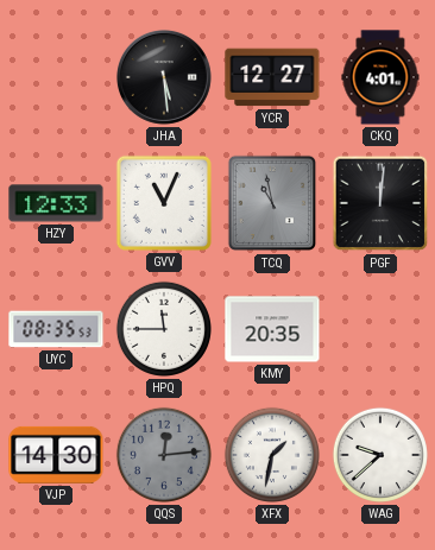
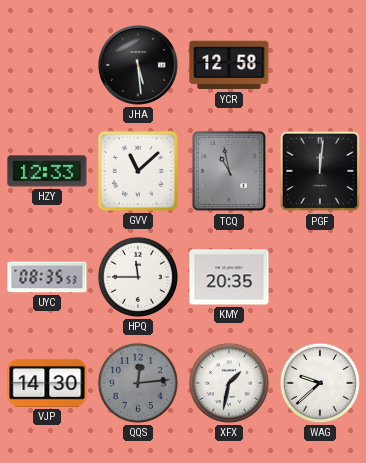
YCR: 12:27 -> 12:58 (229, 65)
CKQ: 4:01 -> none (380, 77)
GVV: 11:04 -> 11:08 (138, 171)
